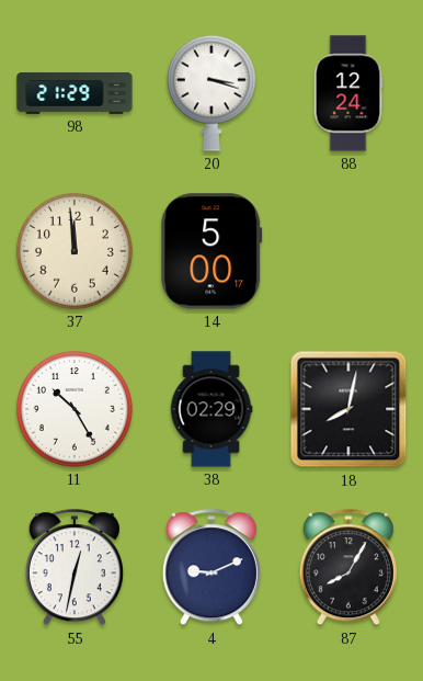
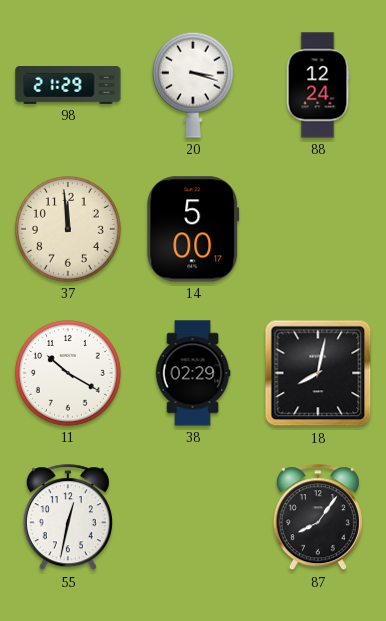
11: 10:25 -> 10:20 (68, 373)
4: 9:11 -> none (211, 568)
87: 8:05 -> 8:06 (318, 518)
